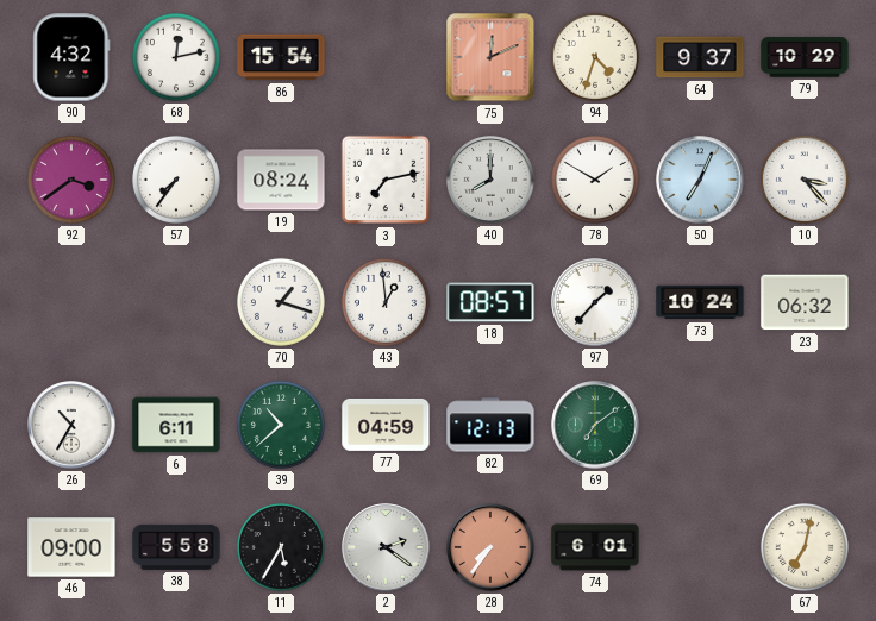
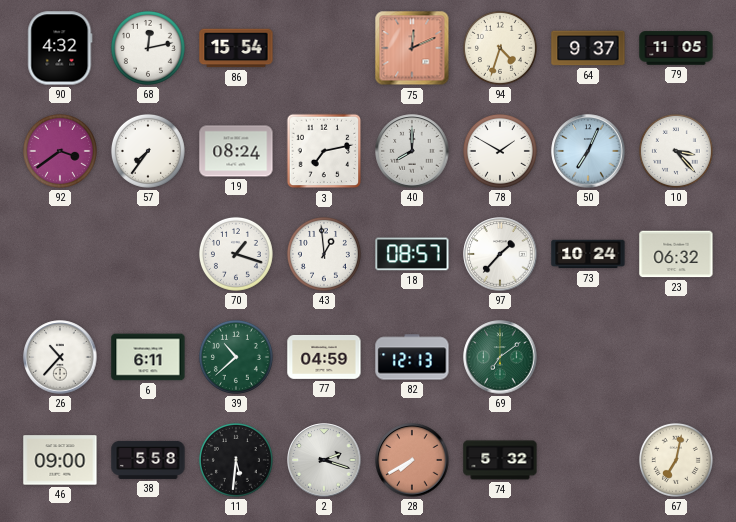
79: 10:29 -> 11:05 (676, 48)
26: 10:35 -> 10:37 (60, 357)
11: 5:35 -> 5:31 (236, 460)
2: 2:21 -> 2:18 (324, 460)
28: 7:36 -> 7:40 (412, 460)
74: 6:01 -> 5:32 (500, 460)
